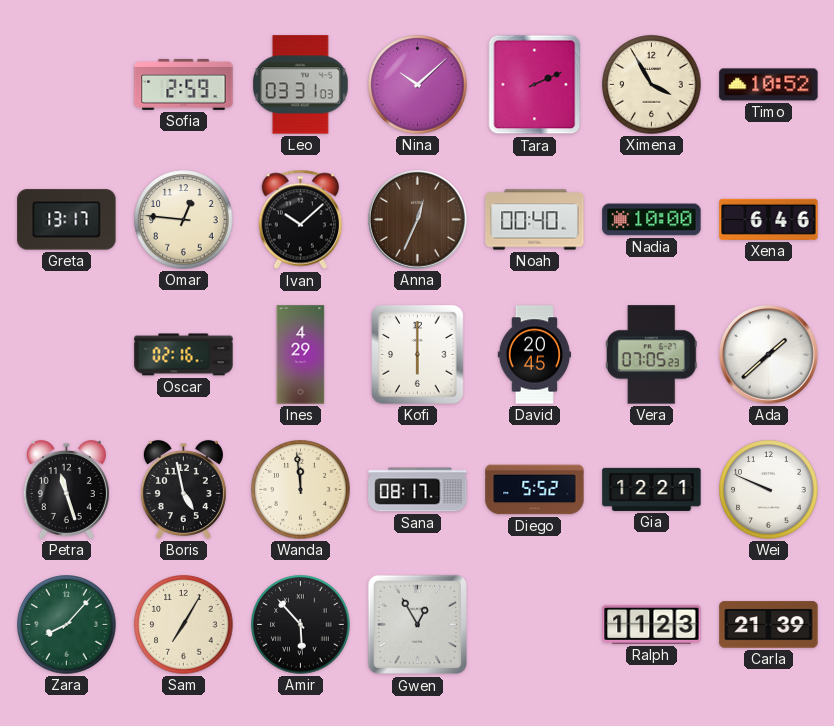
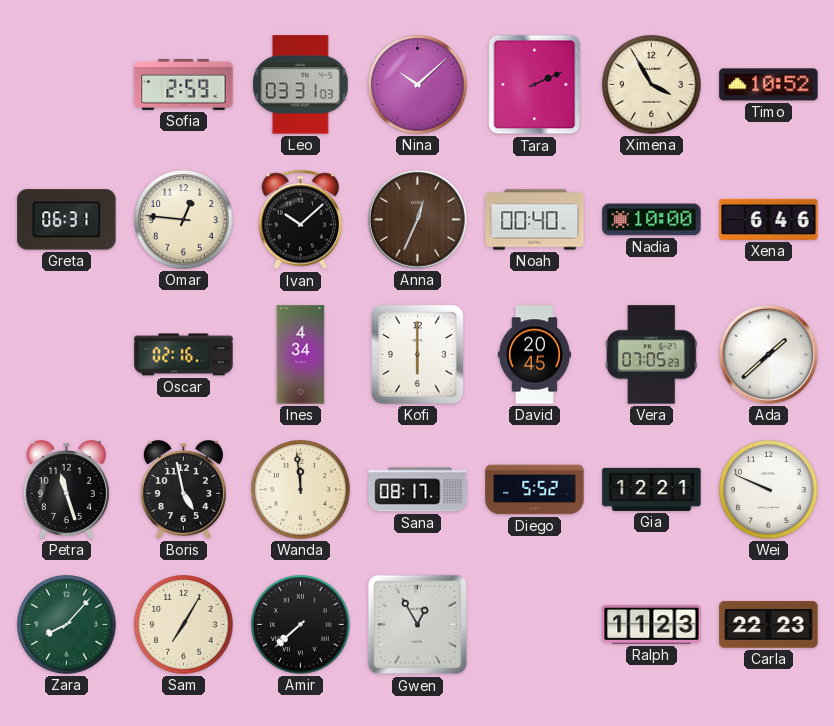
Greta: 13:17 -> 06:31 (67, 220)
Ines: 4:29 -> 4:34 (301, 355)
Amir: 5:53 -> 7:38 (301, 625)
Carla: 21:39 -> 22:23 (769, 625)
